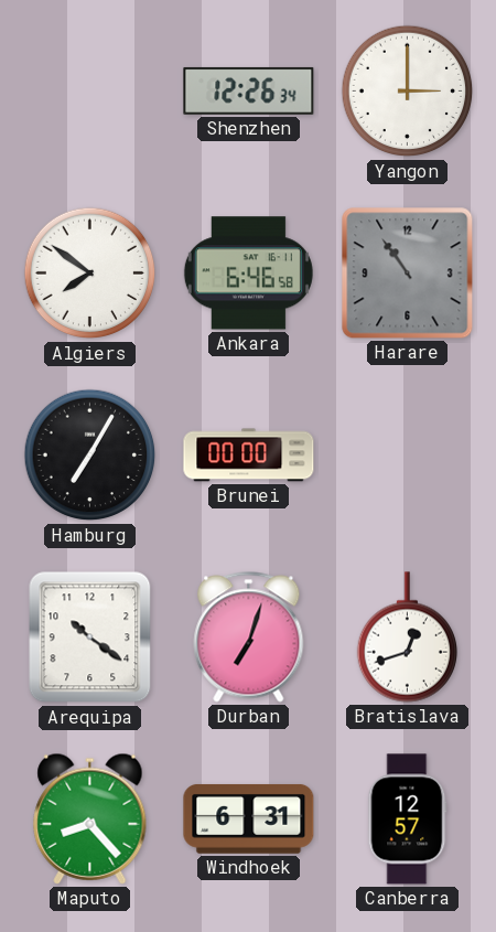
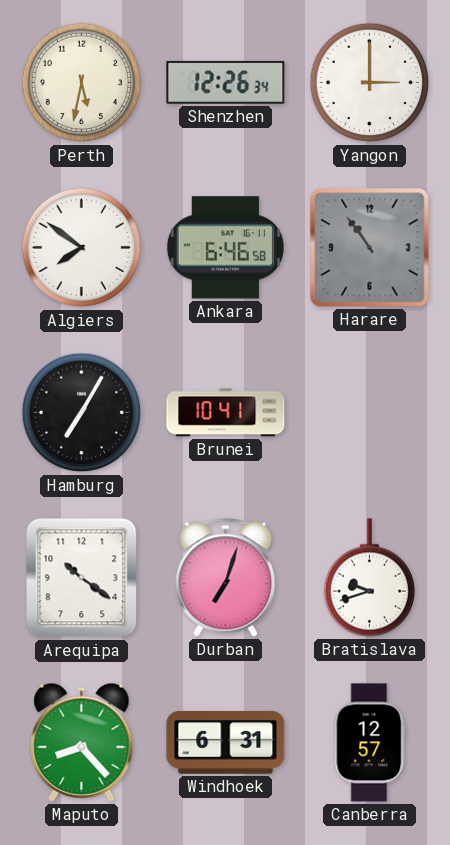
Perth: none -> 5:32 (82, 83)
Brunei: 00:00 -> 10:41 (226, 413)
Bratislava: 12:42 -> 9:42 (369, 578)
